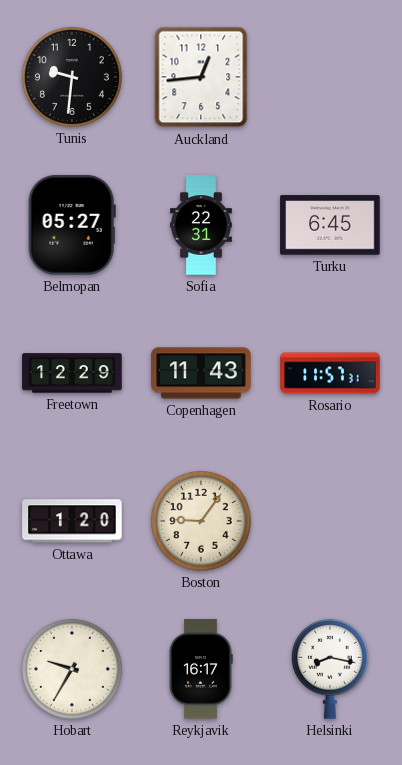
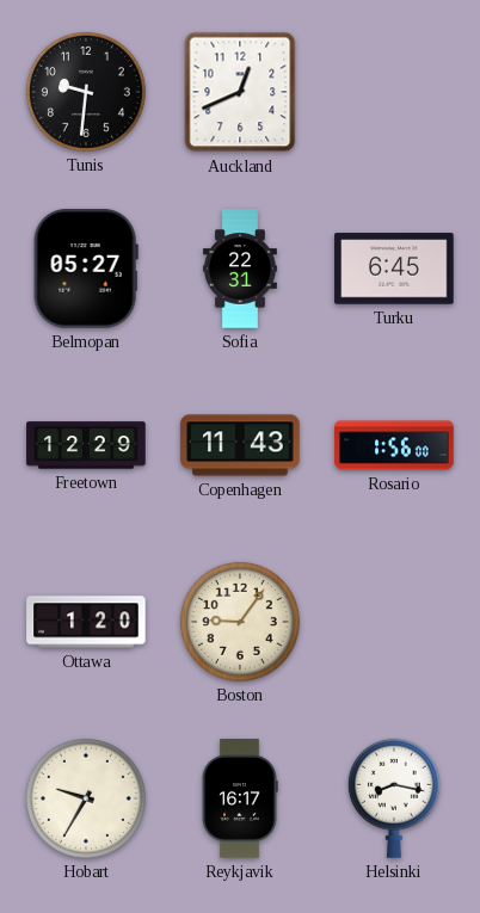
Auckland: 12:44 -> 12:41 (240, 92)
Rosario: 11:57 -> 1:56 (394, 445)
